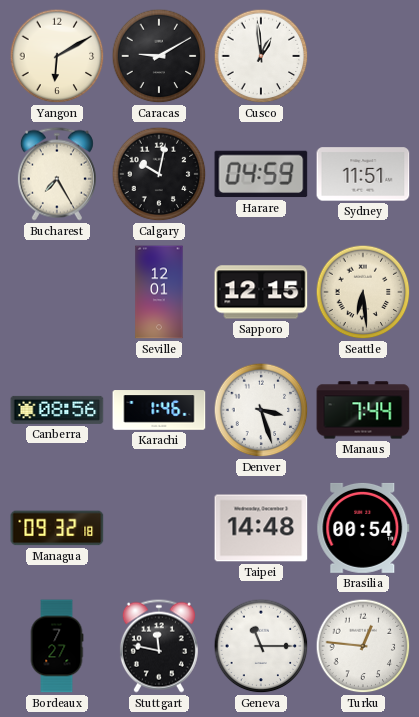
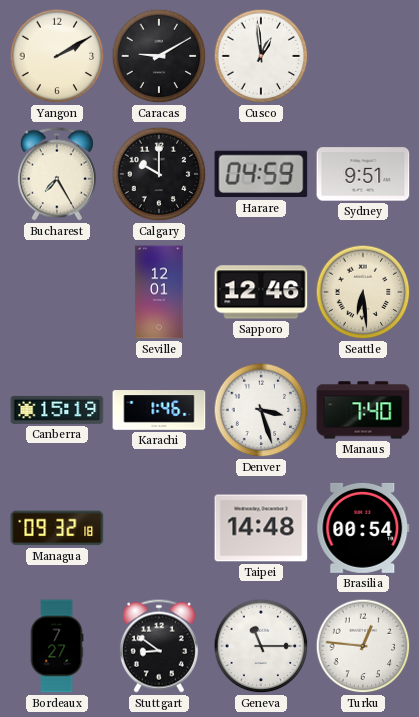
Yangon: 6:10 -> 2:10 (57, 56)
Calgary: 10:02 -> 10:00 (159, 174)
Sydney: 11:51 -> 9:51 (363, 174)
Sapporo: 12:15 -> 12:46 (261, 292)
Canberra: 08:56 -> 15:19 (57, 410)
Manaus: 7:44 -> 7:40 (363, 410)
Stuttgart: 11:47 -> 8:51 (159, 646)
